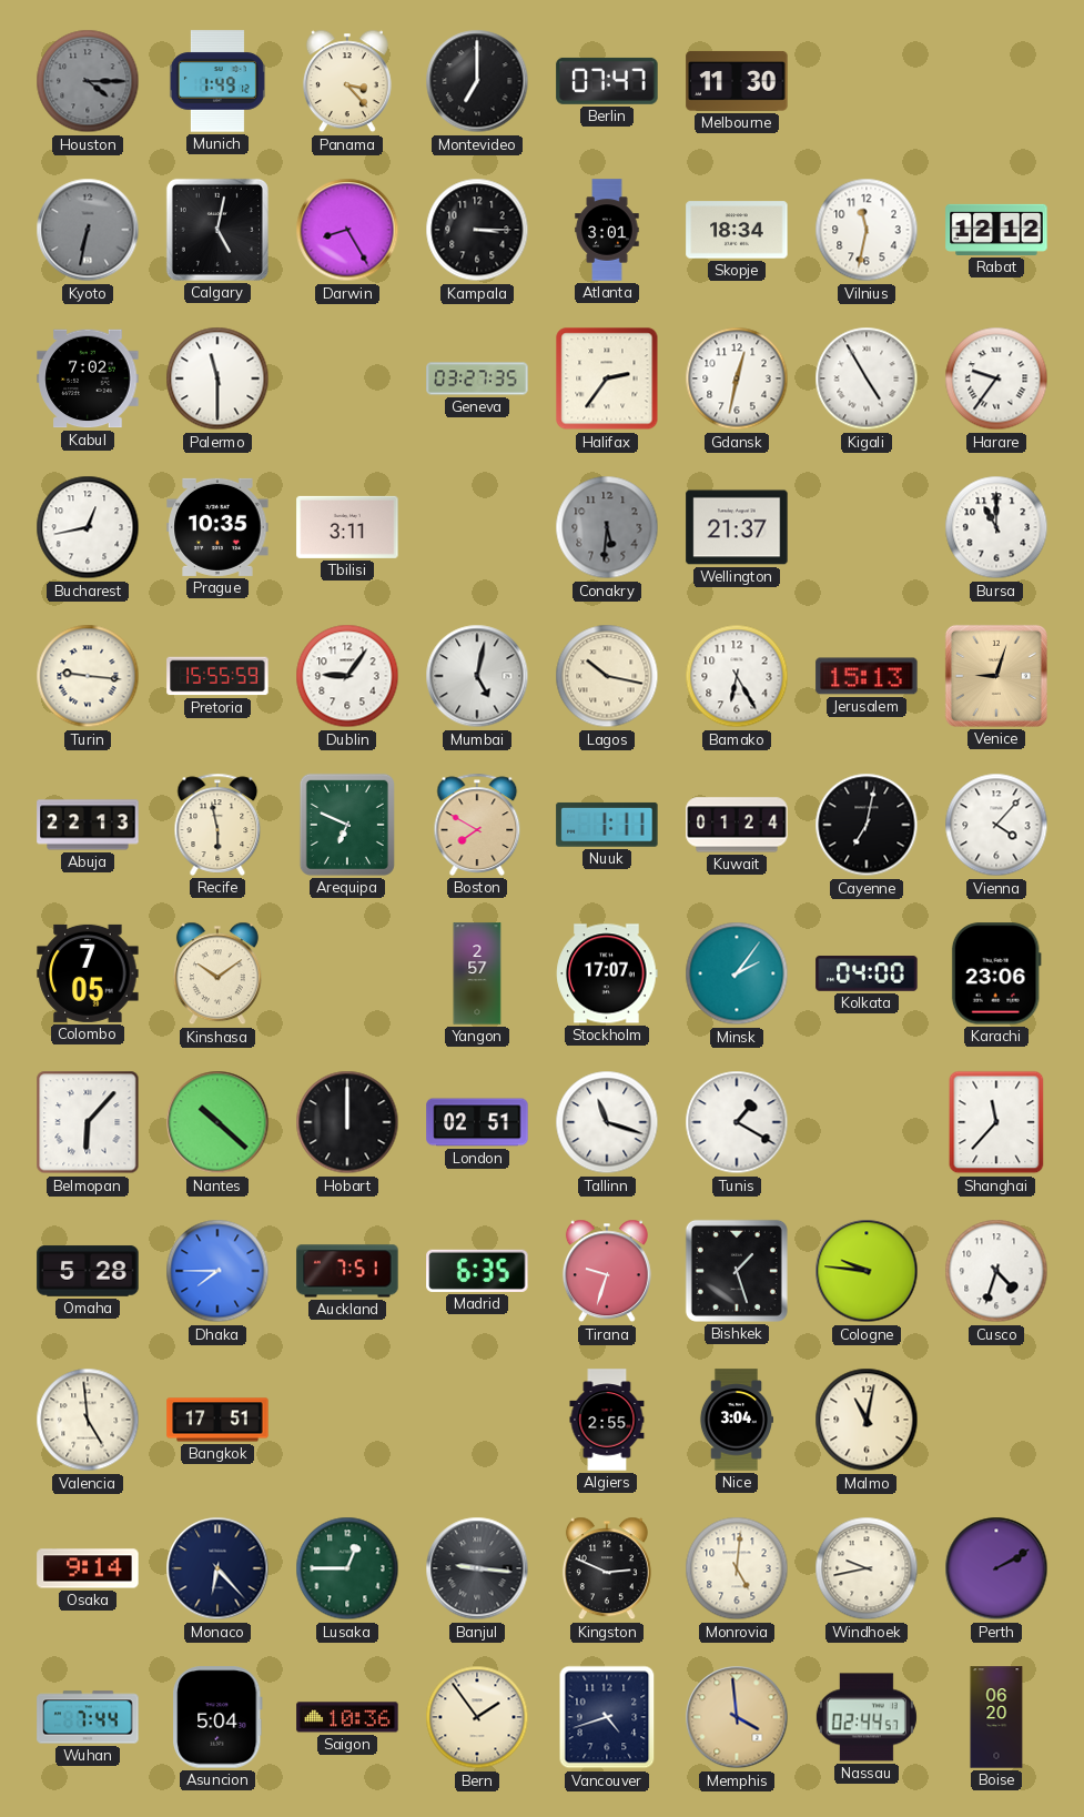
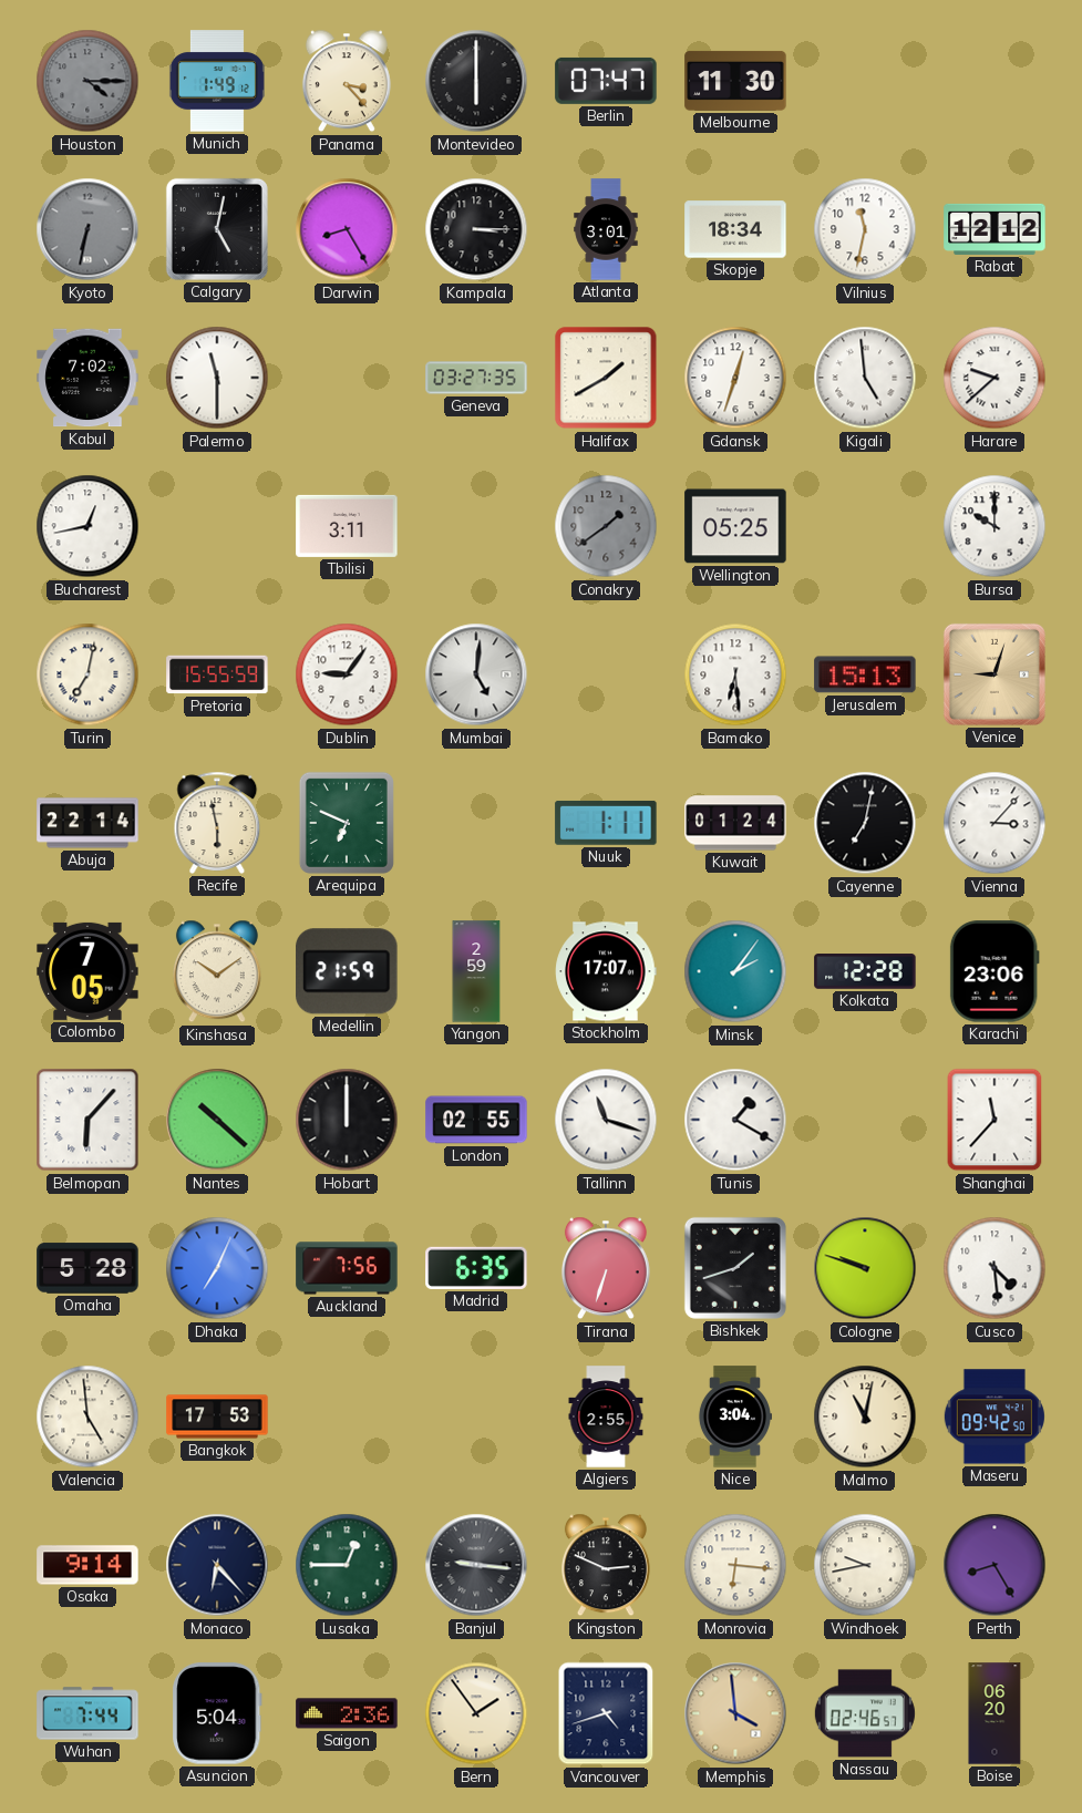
Montevideo: 7:00 -> 6:00 (476, 81)
Halifax: 2:36 -> 1:40 (606, 378)
Gdansk: 12:32 -> 12:33 (735, 378)
Kigali: 4:55 -> 4:59 (865, 378)
Harare: 9:36 -> 9:38 (995, 378)
Prague: 10:35 -> none (217, 527)
Conakry: 5:31 -> 1:39 (606, 526)
Wellington: 21:37 -> 05:25 (735, 526)
Bursa: 11:00 -> 10:00 (995, 526)
Turin: 9:16 -> 7:02 (87, 674)
Mumbai: 5:02 -> 5:01 (476, 674)
Lagos: 10:17 -> none (607, 676)
Bamako: 6:25 -> 6:29 (735, 674)
Abuja: 22:13 -> 22:14 (87, 823)
Boston: 7:50 -> none (477, 825)
Vienna: 4:07 -> 3:07 (995, 823)
Medellin: none -> 21:59 (347, 971)
Yangon: 2:57 -> 2:59 (476, 971)
Kolkata: 04:00 -> 12:28 (865, 971)
London: 02:51 -> 02:55 (476, 1120)
Dhaka: 7:45 -> 7:04 (217, 1268)
Auckland: 7:51 -> 7:56 (347, 1268)
Tirana: 9:33 -> 6:33 (606, 1268)
Bishkek: 1:27 -> 1:42 (735, 1268)
Cologne: 9:46 -> 9:48 (865, 1268)
Cusco: 4:33 -> 4:29 (995, 1268)
Bangkok: 17:51 -> 17:53 (217, 1417)
Maseru: none -> 09:42 (995, 1417)
Monrovia: 5:01 -> 6:16 (735, 1565)
Perth: 2:10 -> 8:25 (995, 1565)
Saigon: 10:36 -> 2:36 (347, 1713)
Nassau: 02:44 -> 02:46 (865, 1713)
